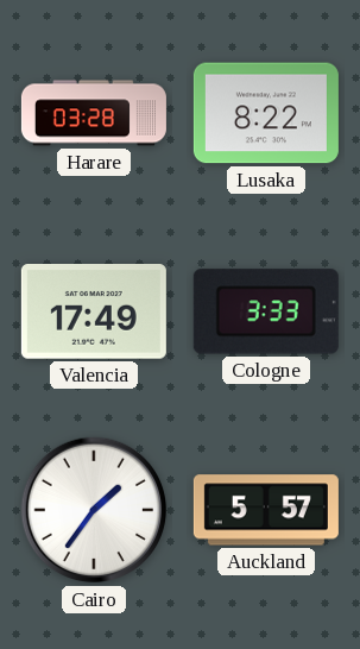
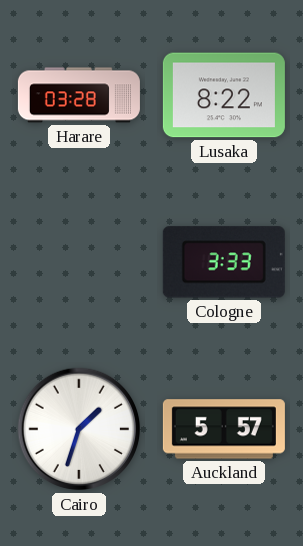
Valencia: 17:49 -> none (94, 313)
Cairo: 1:36 -> 1:33 (79, 429)
